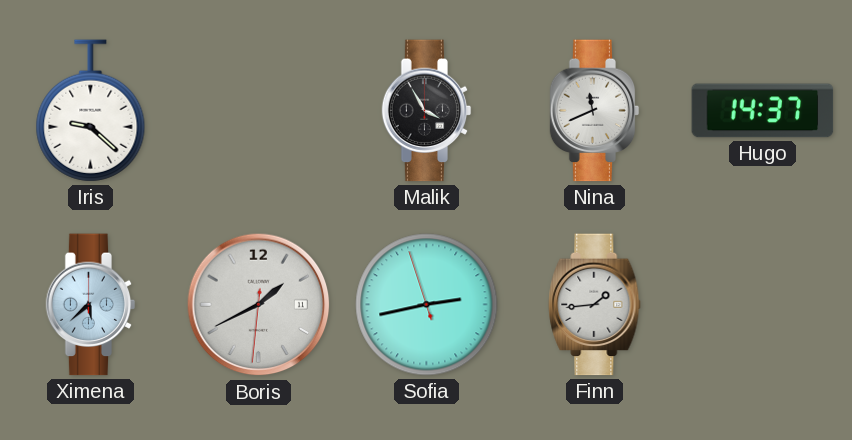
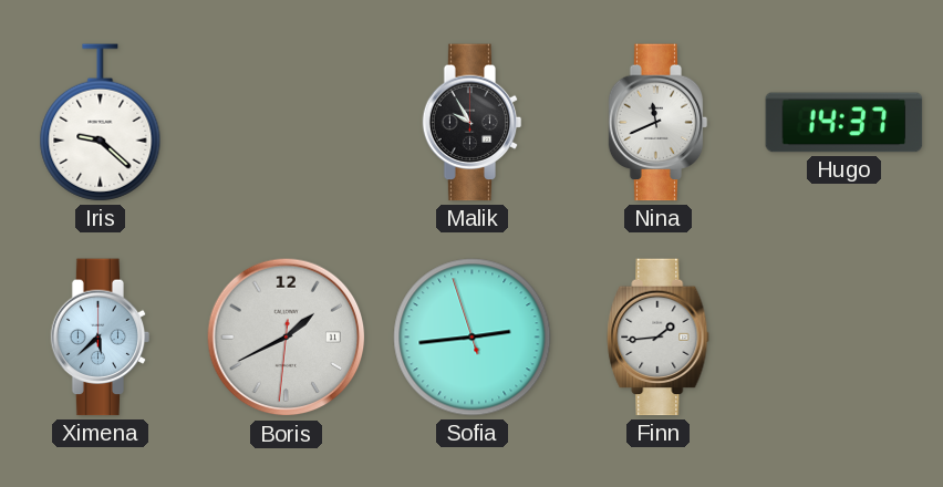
Malik: 3:55 -> 9:55 (473, 123)
Sofia: 2:42 -> 2:43 (473, 338)
